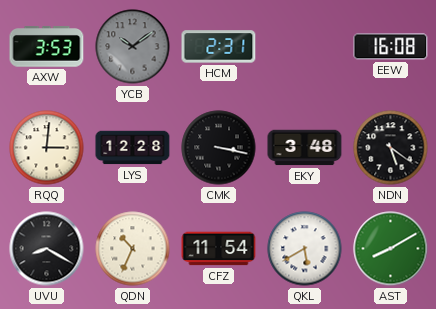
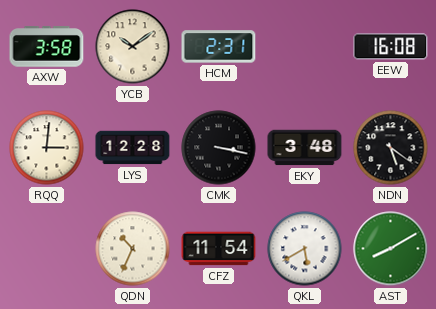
AXW: 3:53 -> 3:58 (47, 47)
YCB dial: grey -> cream (133, 47)
UVU: 8:20 -> none (47, 249)
